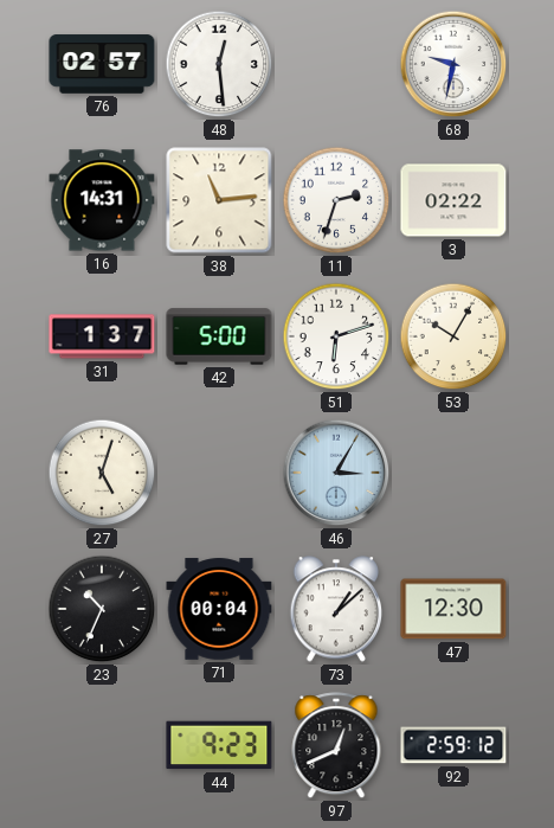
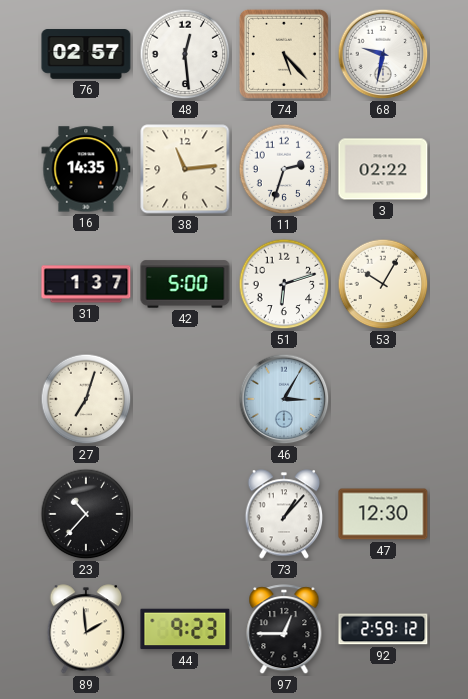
74: none -> 5:23 (284, 54)
16: 14:31 -> 14:35 (86, 169)
27: 5:03 -> 7:03 (86, 399)
23: 10:34 -> 10:37 (86, 514)
71: 00:04 -> none (219, 609)
73: 1:08 -> 1:07 (284, 514)
89: none -> 1:59 (86, 629)
97: 12:41 -> 12:45 (284, 630)
